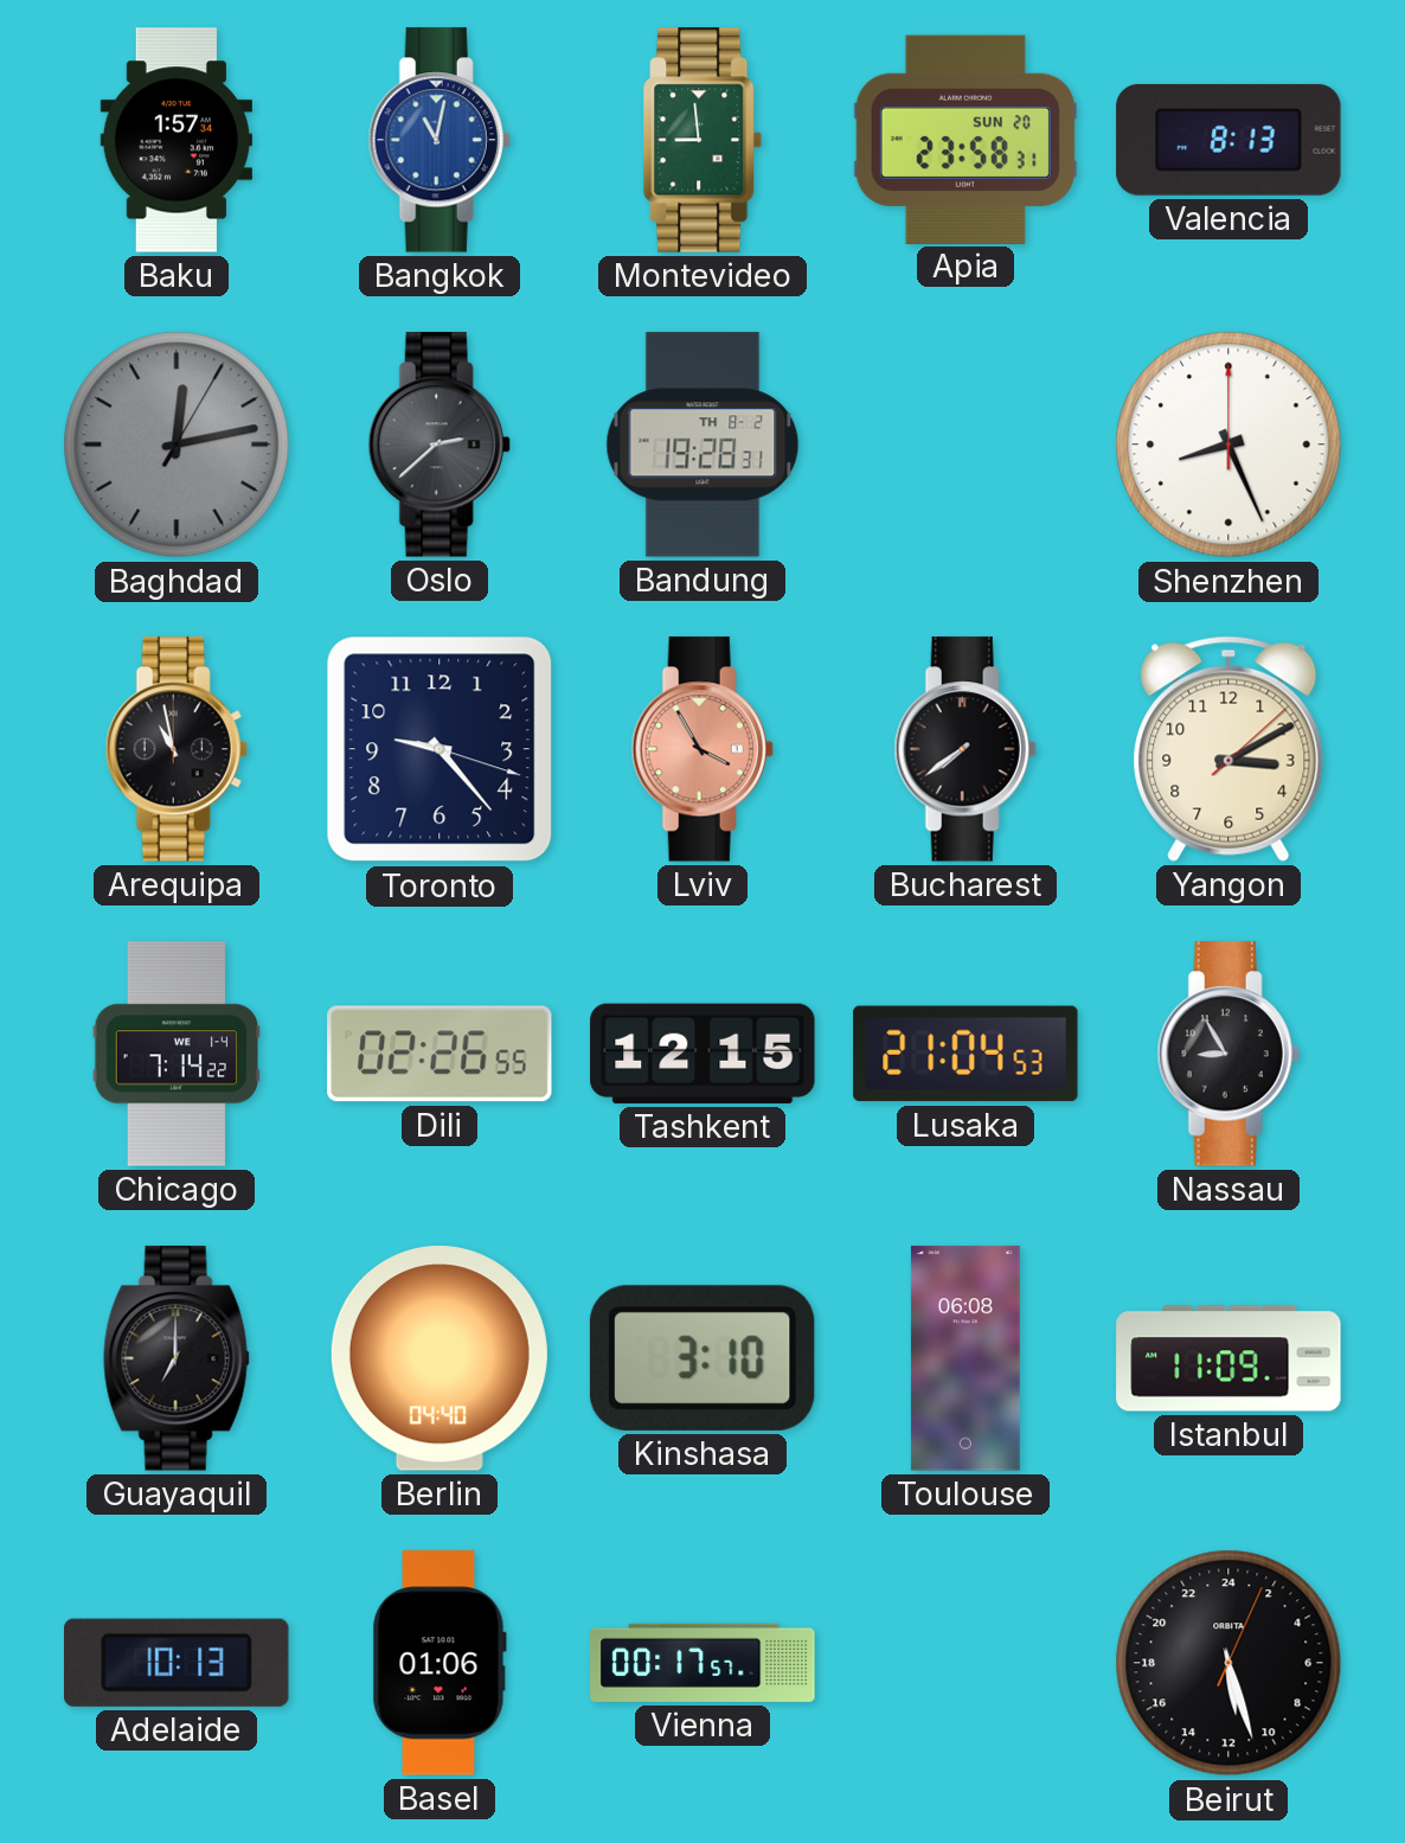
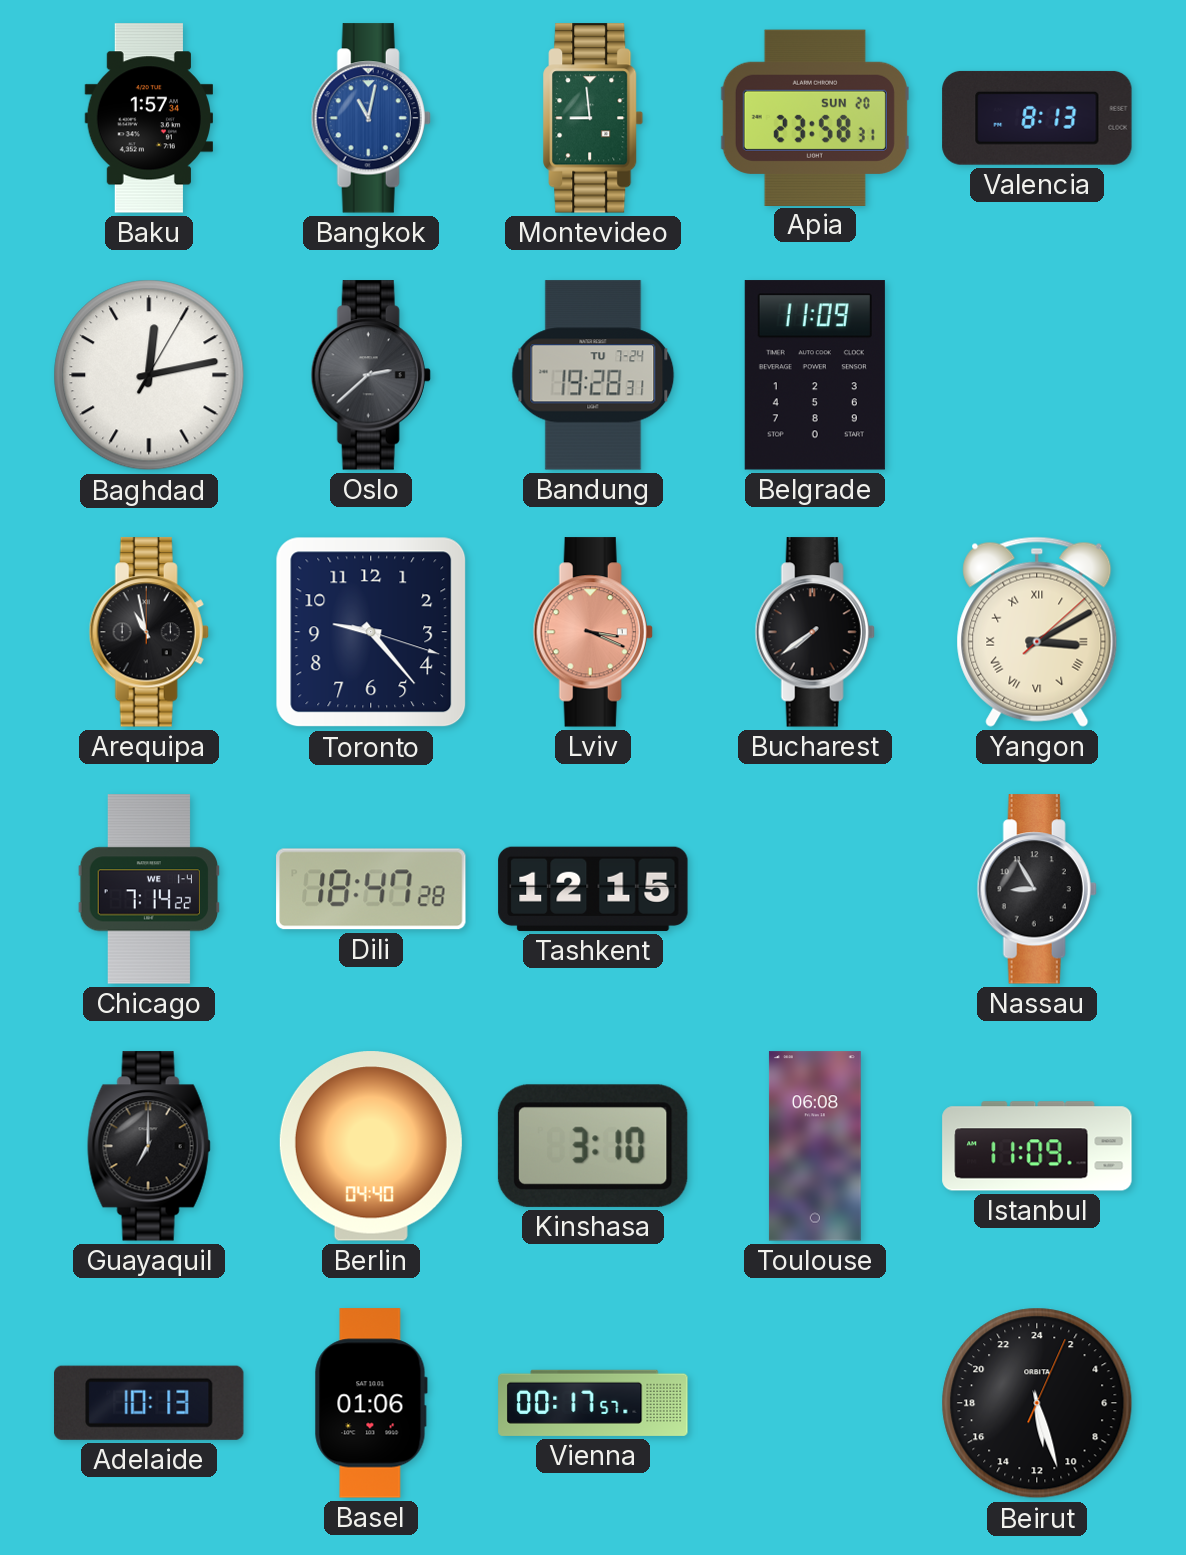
Baghdad dial: grey -> white (149, 375)
Bandung date: TH 8-2 -> TU 7-24 (593, 375)
Belgrade: none -> 11:09 (815, 375)
Shenzhen: 8:26 -> none (1228, 444)
Lviv: 3:55 -> 3:19 (593, 632)
Yangon numerals: Arabic -> Roman (1037, 632)
Dili: 02:26 -> 18:47 (371, 889)
Lusaka: 21:04 -> none (965, 1054)
